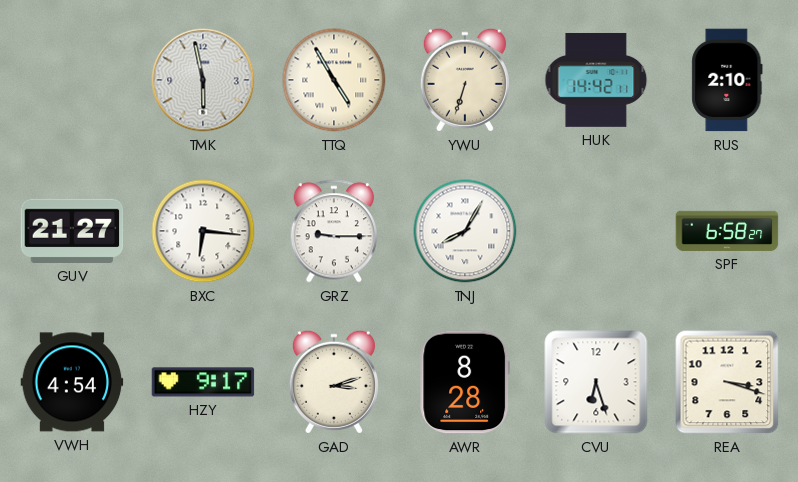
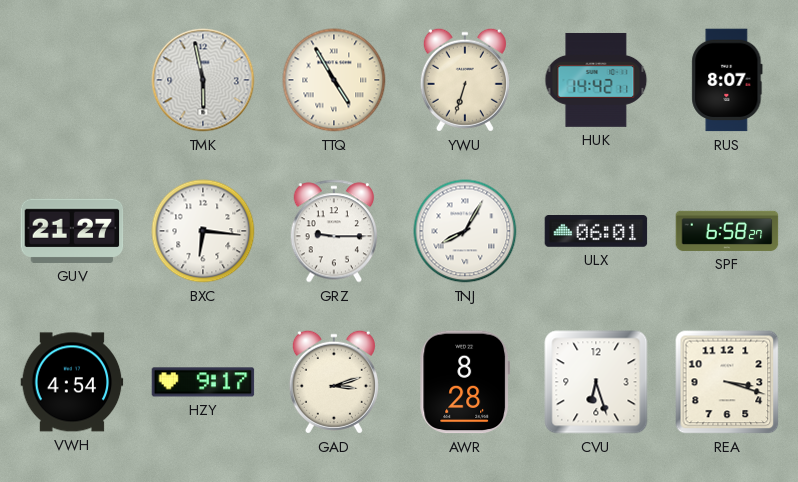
RUS: 2:10 -> 8:07 (727, 80)
ULX: none -> 06:01 (596, 232)
